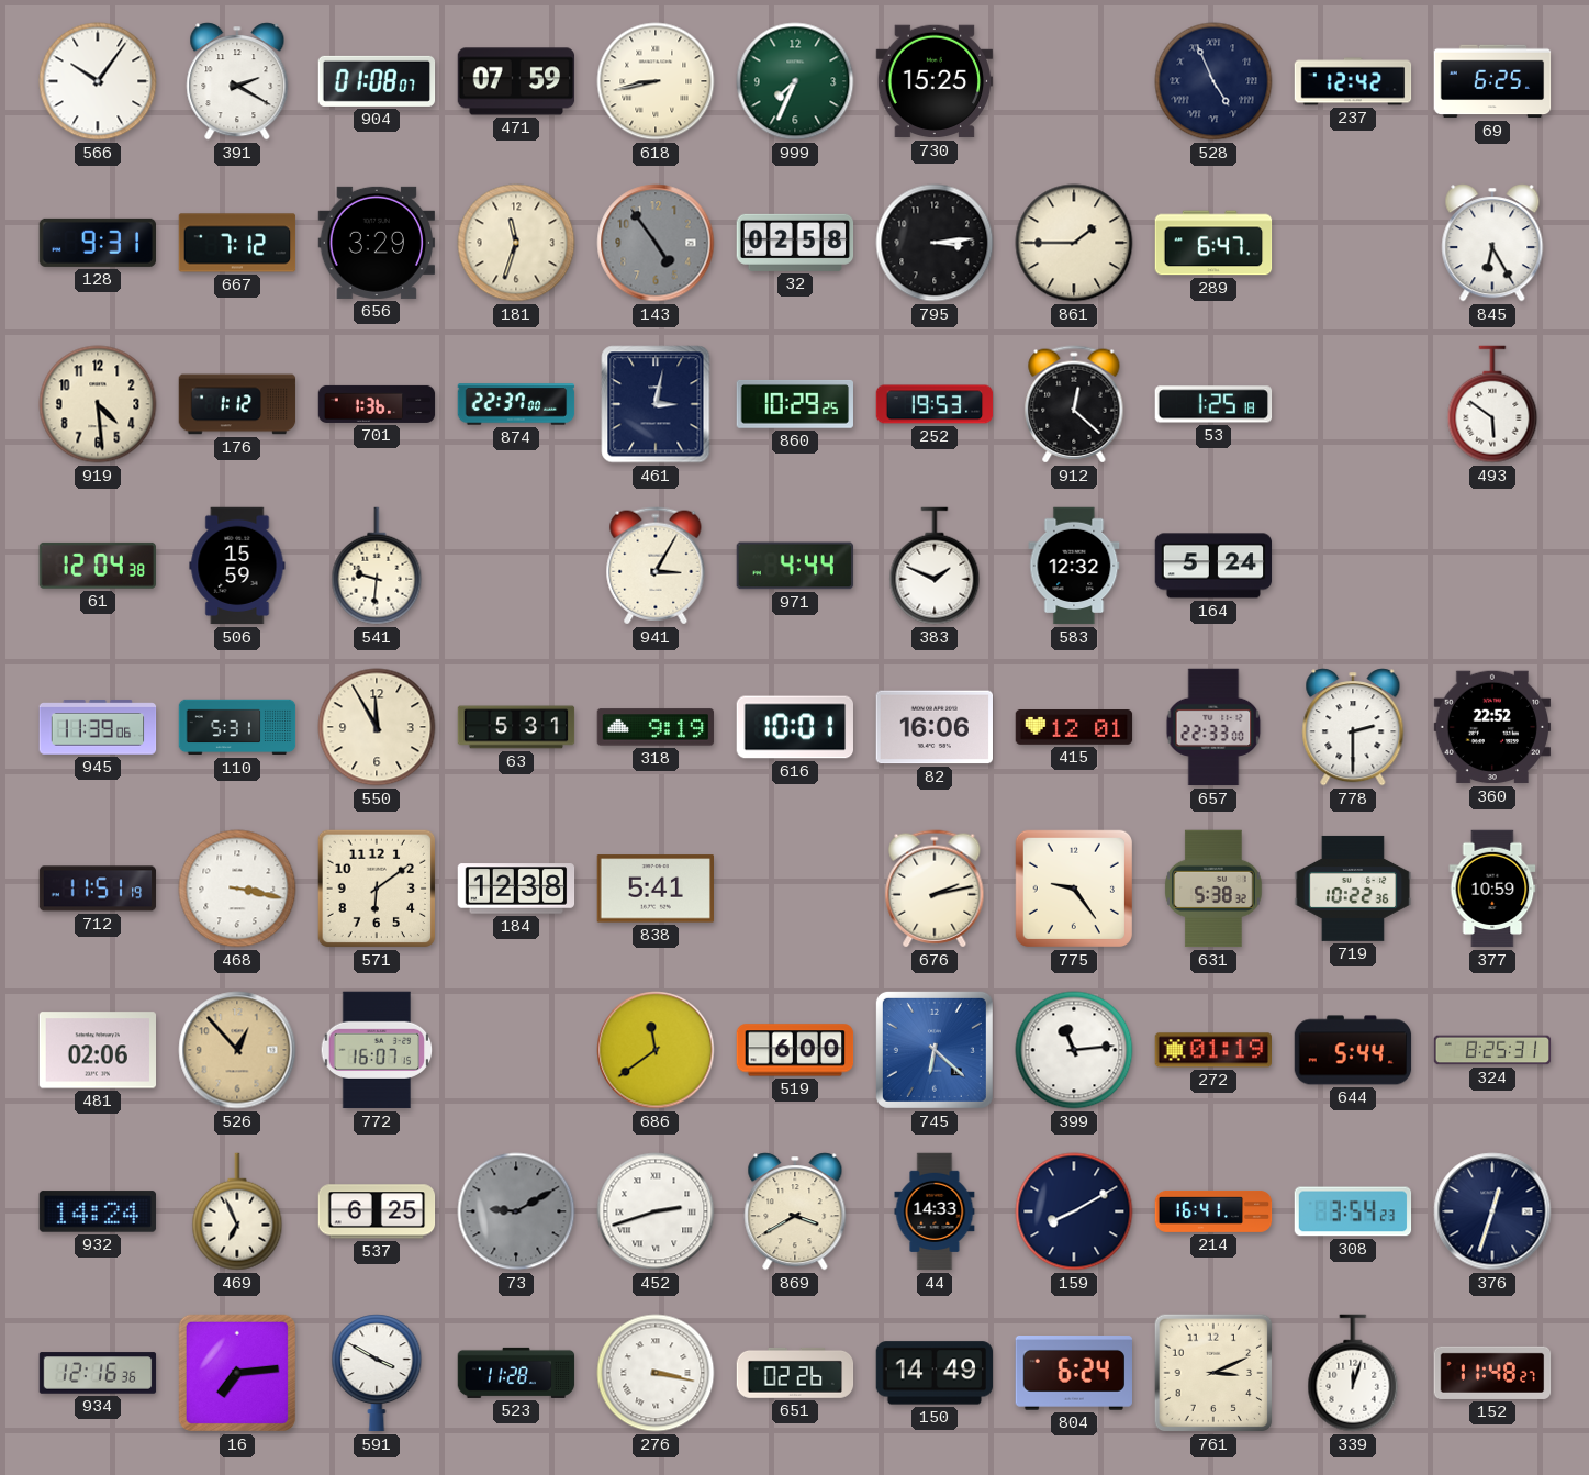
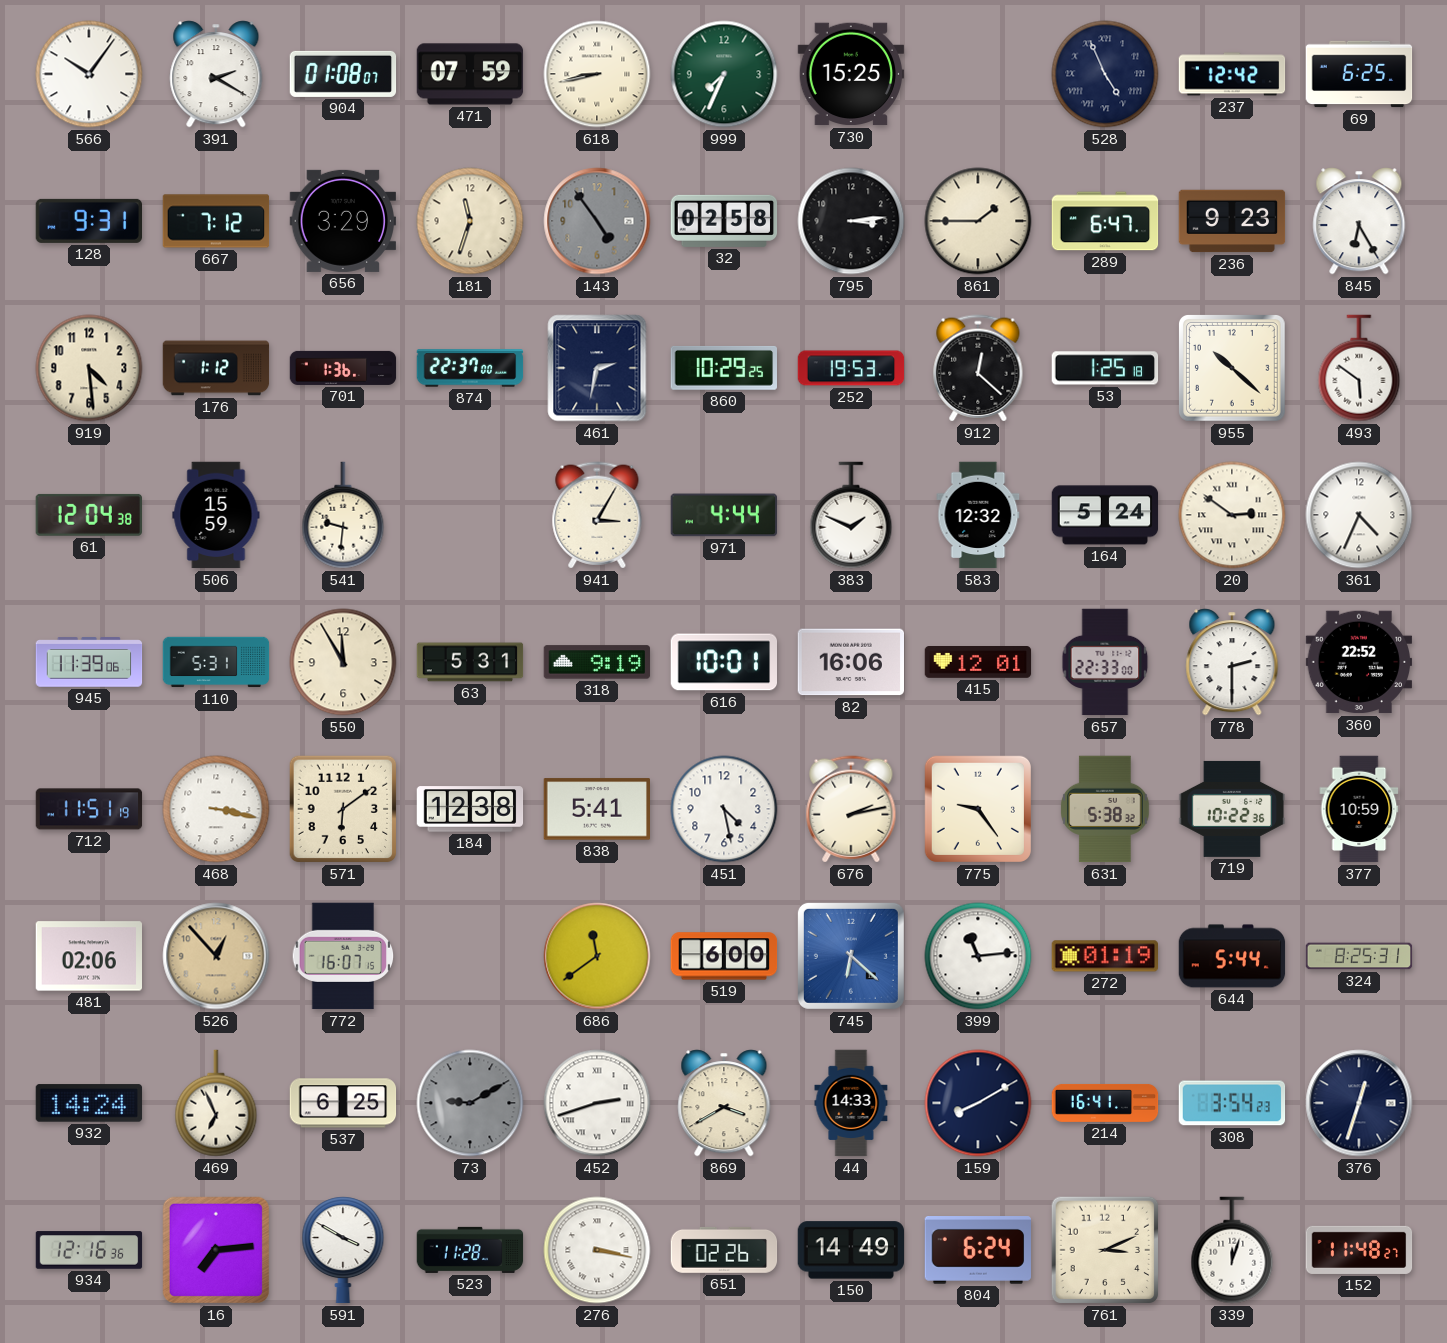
236: none -> 9:23 (1232, 221)
461: 3:02 -> 2:32 (597, 368)
955: none -> 10:22 (1232, 368)
20: none -> 2:51 (1232, 515)
361: none -> 4:34 (1359, 515)
451: none -> 4:28 (724, 809)
